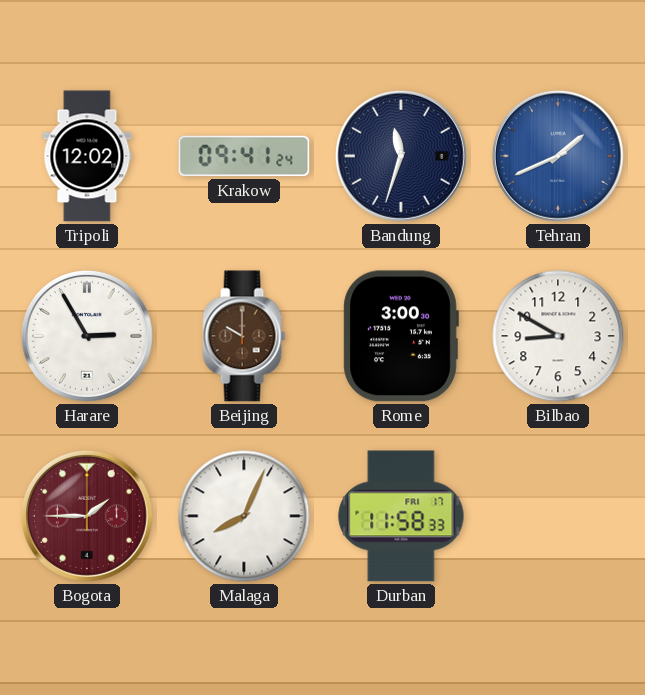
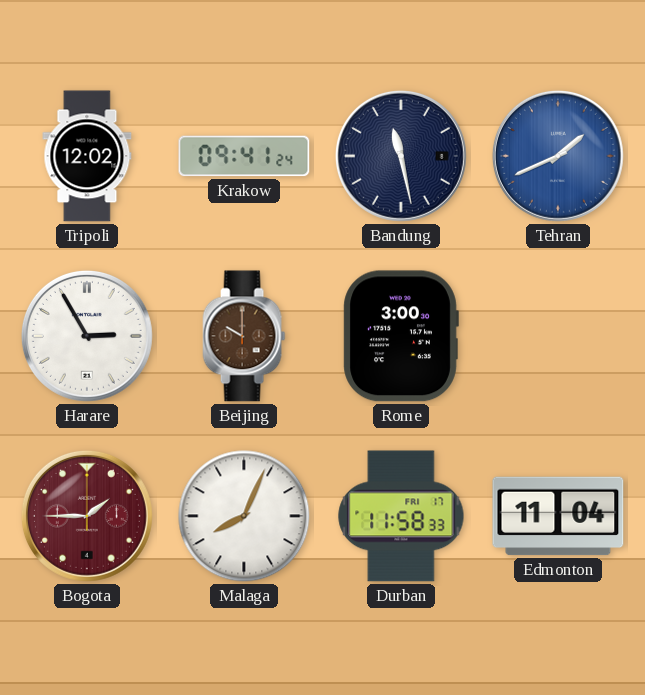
Bandung: 11:33 -> 11:28 (401, 156)
Bilbao: 8:50 -> none (558, 336)
Edmonton: none -> 11:04 (558, 516)
